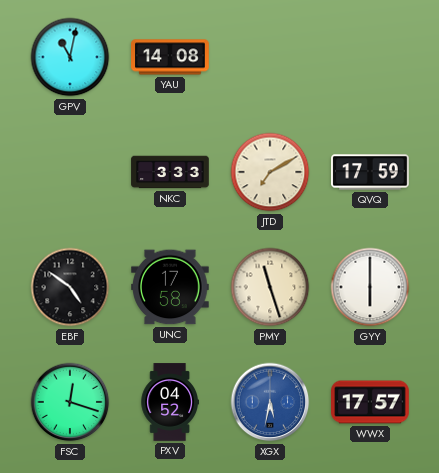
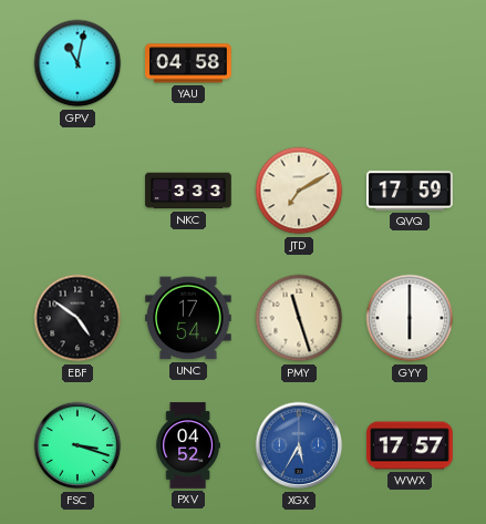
YAU: 14:08 -> 04:58 (188, 63)
UNC: 17:58 -> 17:54 (188, 318)
FSC: 12:18 -> 3:18 (77, 445)
XGX: 5:32 -> 5:35 (299, 445)
